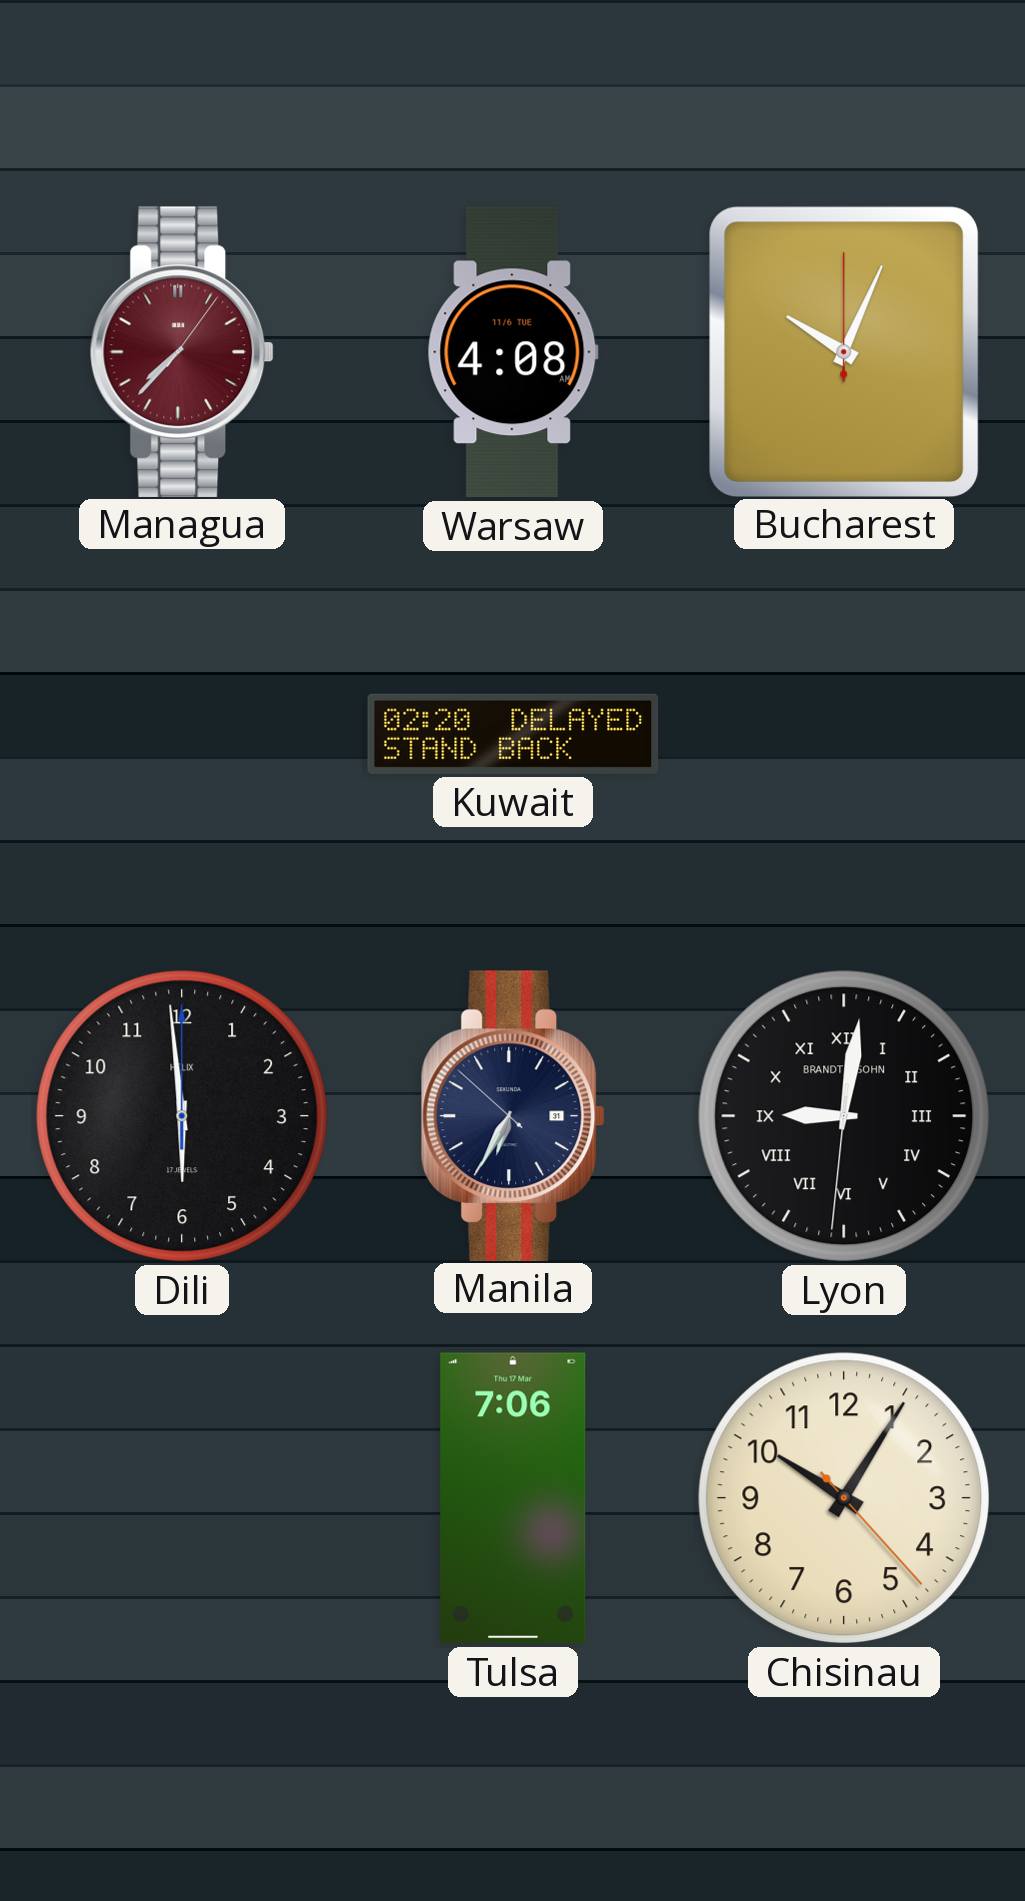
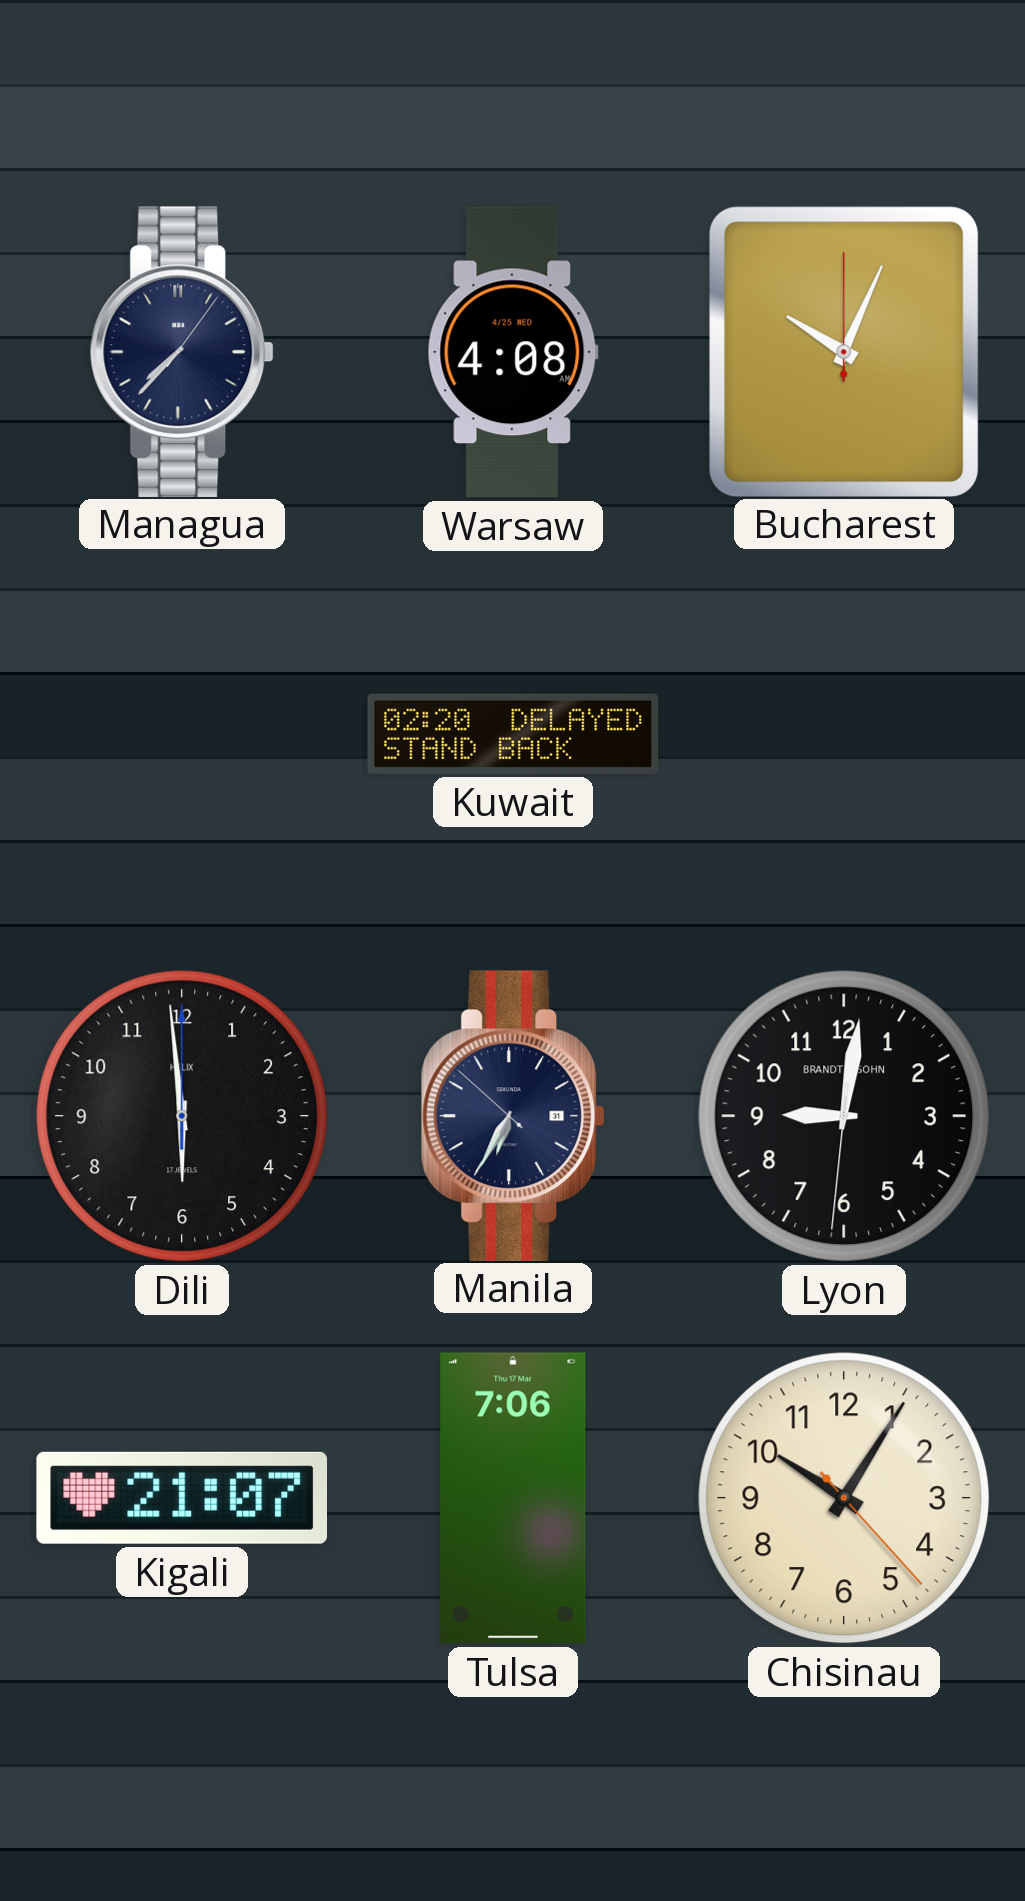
Managua dial: burgundy -> navy (182, 351)
Warsaw date: 11/6 TUE -> 4/25 WED (513, 352)
Lyon numerals: Roman -> Arabic (844, 1116)
Kigali: none -> 21:07 (181, 1498)
